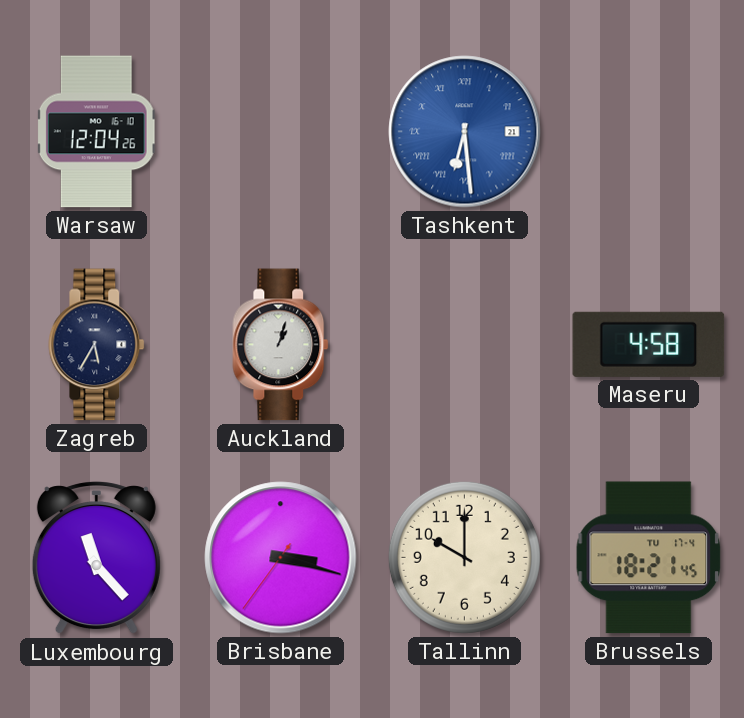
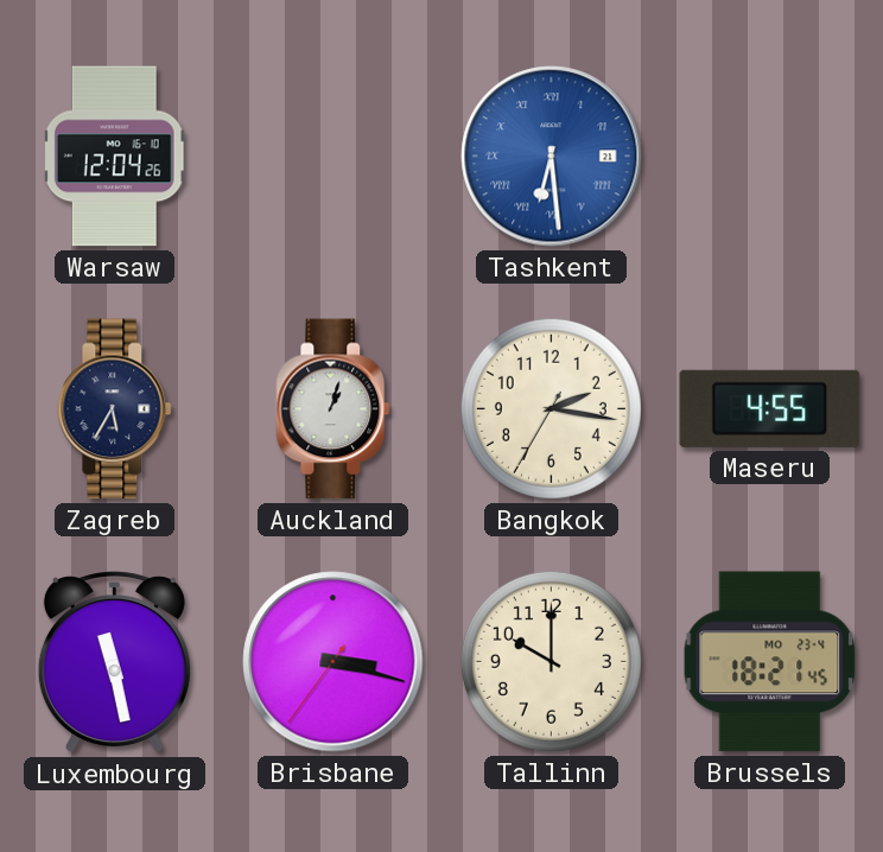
Bangkok: none -> 2:16 (551, 408)
Maseru: 4:58 -> 4:55 (770, 408)
Luxembourg: 11:23 -> 11:28 (114, 662)
Brussels date: TU 17-4 -> MO 23-4 (770, 662)
